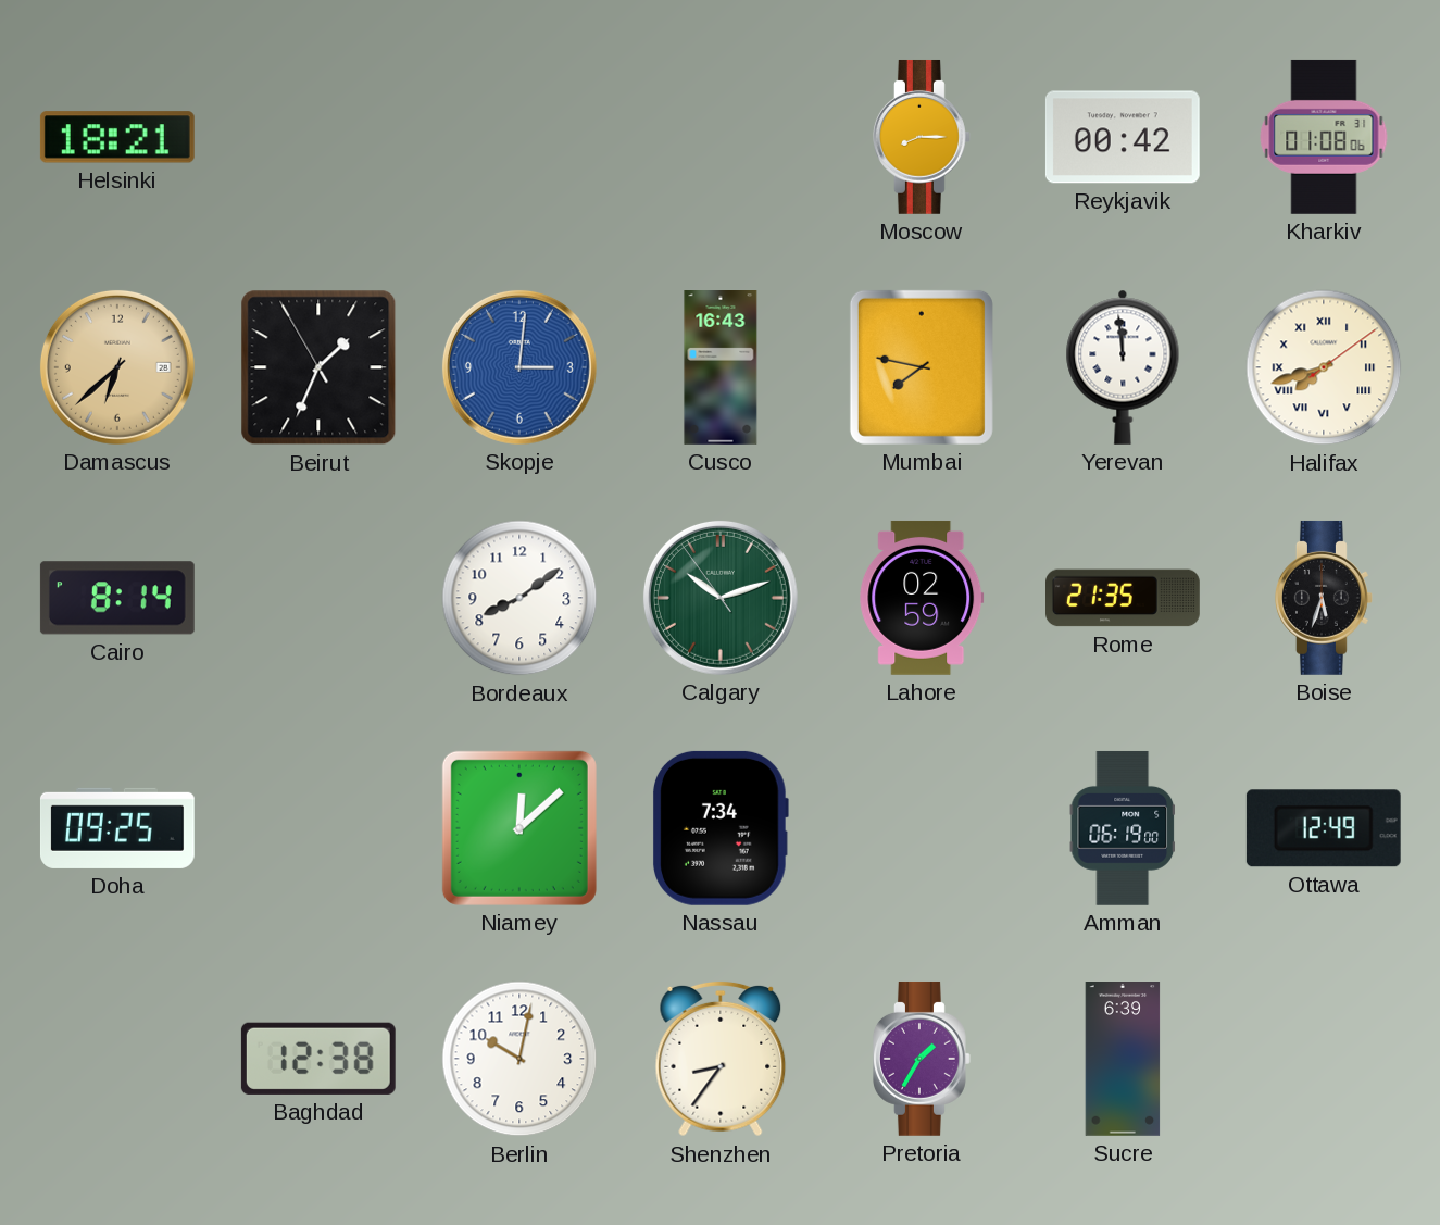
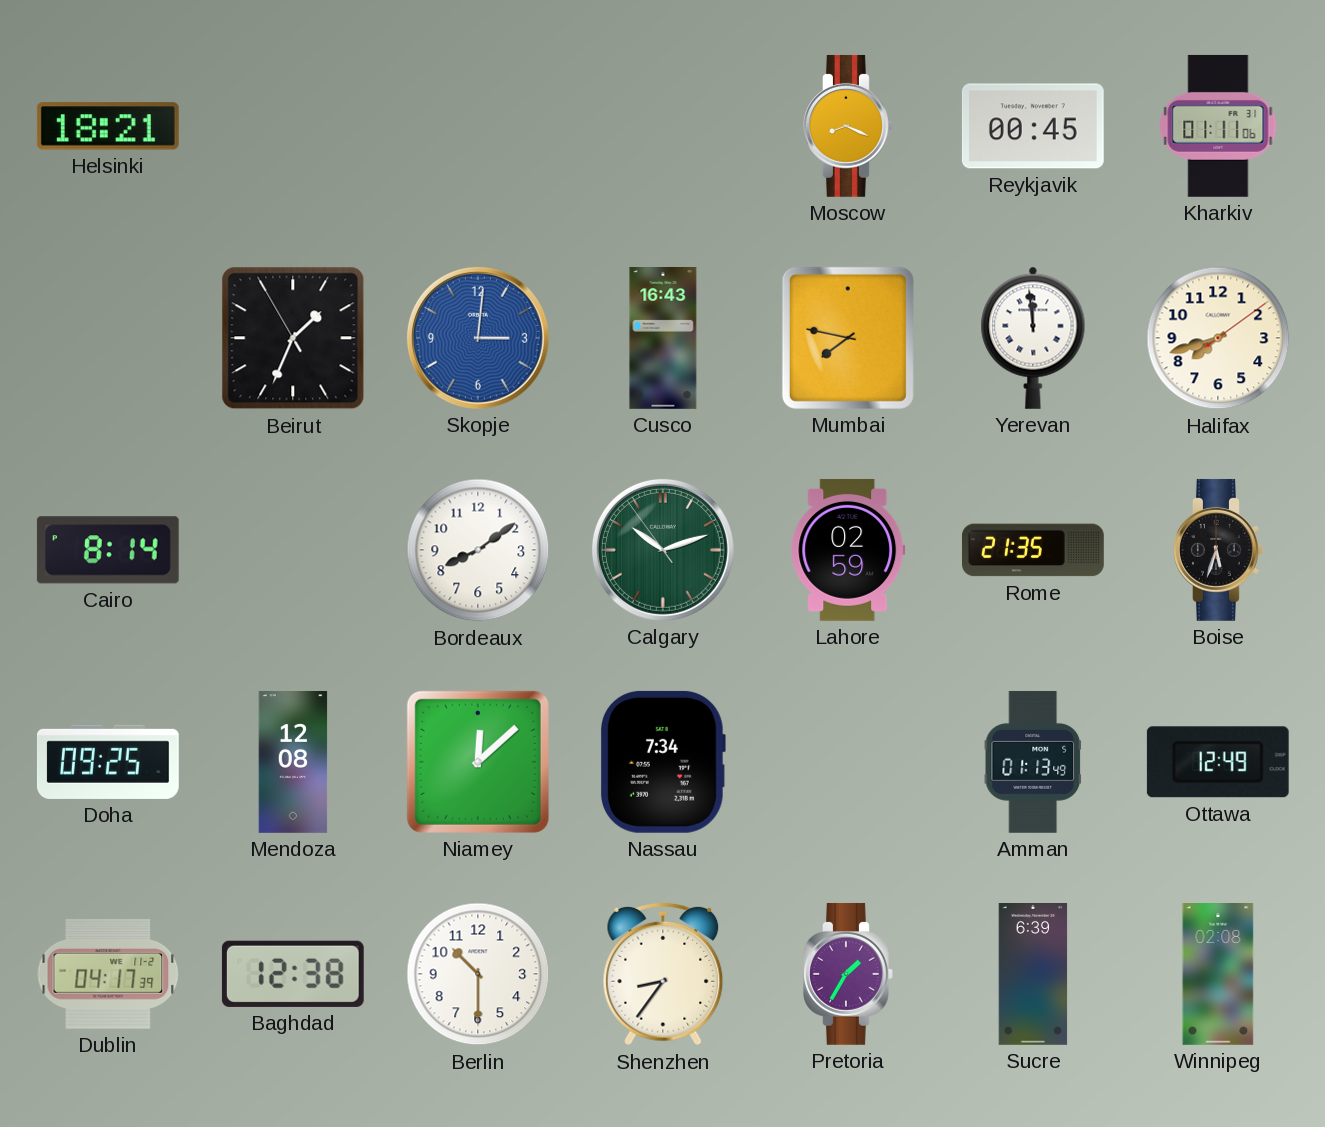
Moscow: 8:15 -> 8:19 (849, 126)
Reykjavik: 00:42 -> 00:45 (1033, 126)
Kharkiv: 01:08 -> 01:11 (1218, 126)
Damascus: 6:38 -> none (117, 367)
Halifax numerals: Roman -> Arabic (1218, 338)
Mendoza: none -> 12:08 (293, 763)
Amman: 06:19 -> 01:13 (1032, 762)
Dublin: none -> 04:17 (108, 974)
Berlin: 10:02 -> 10:30 (478, 974)
Winnipeg: none -> 02:08 (1218, 975)
